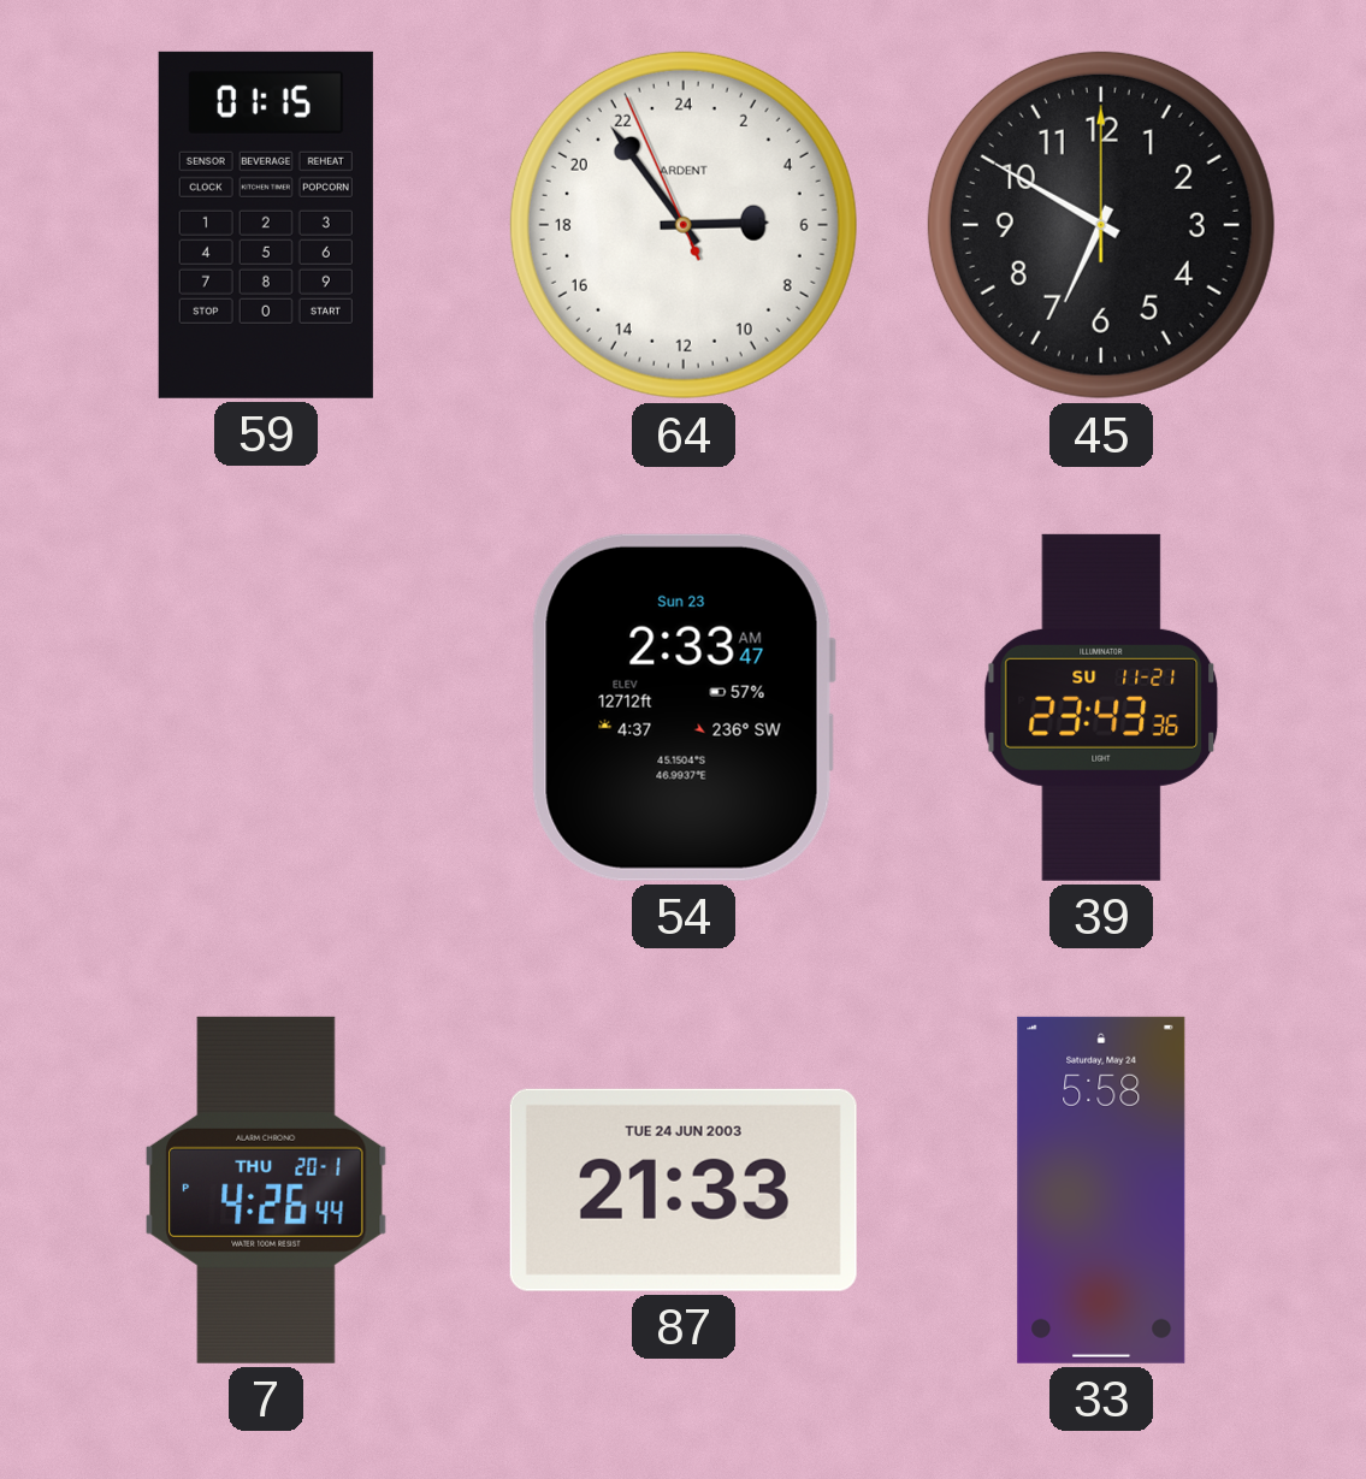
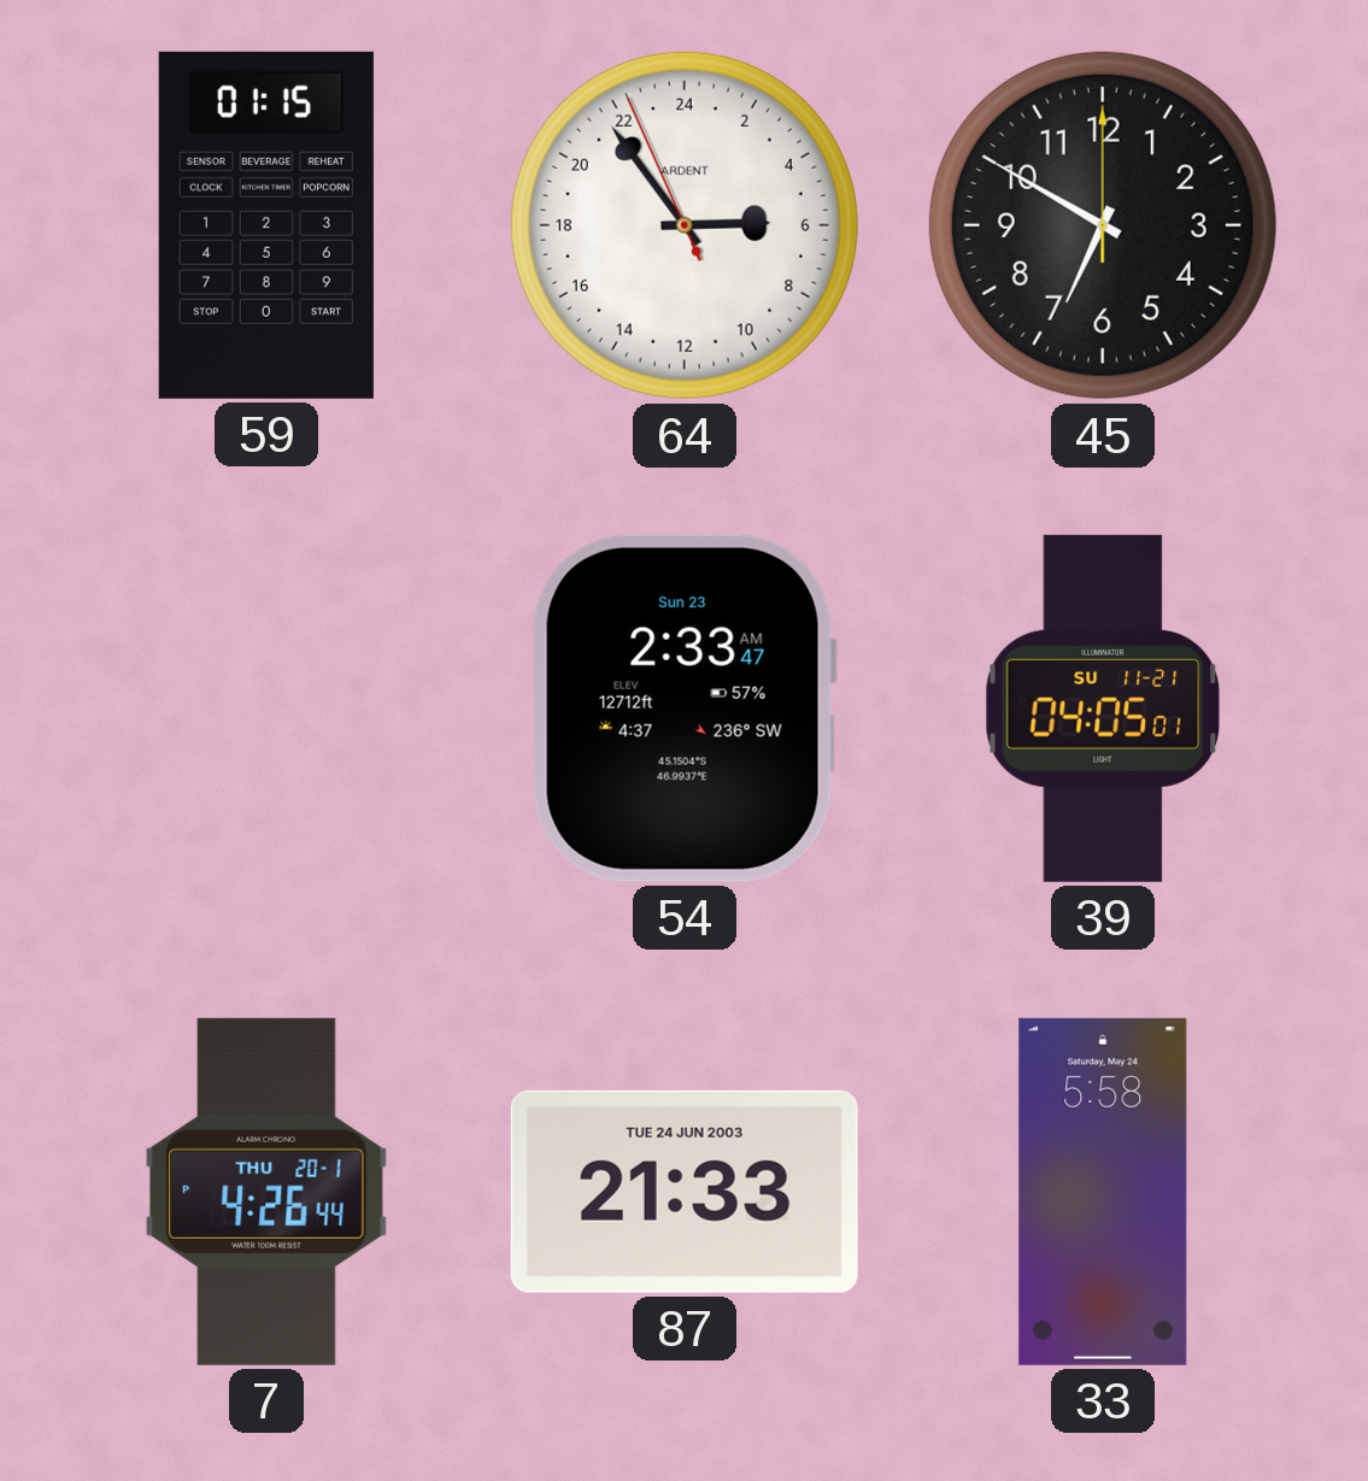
39: 23:43 -> 04:05 (1103, 709)
